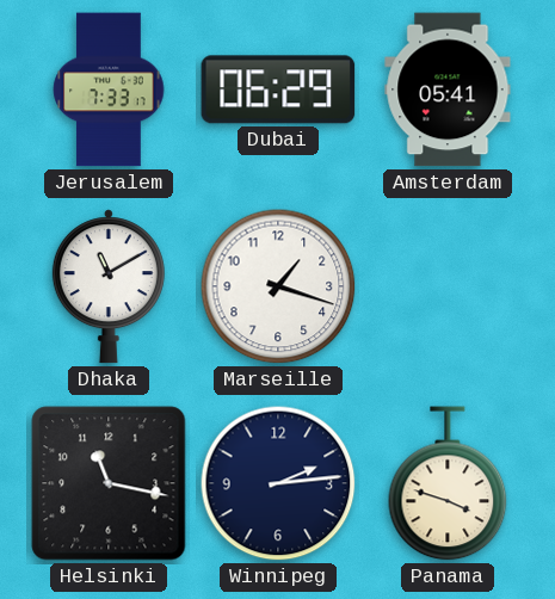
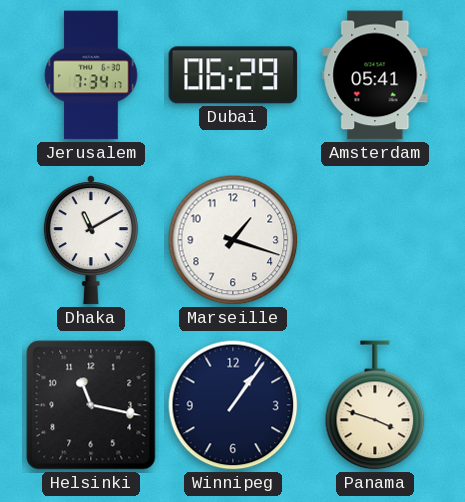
Jerusalem: 7:33 -> 7:34 (91, 75)
Winnipeg: 2:14 -> 1:06 (233, 405)
